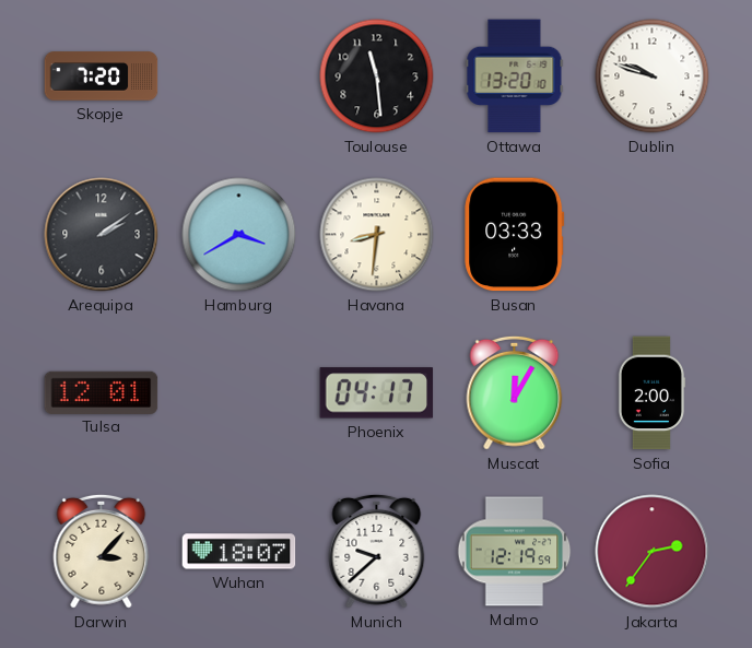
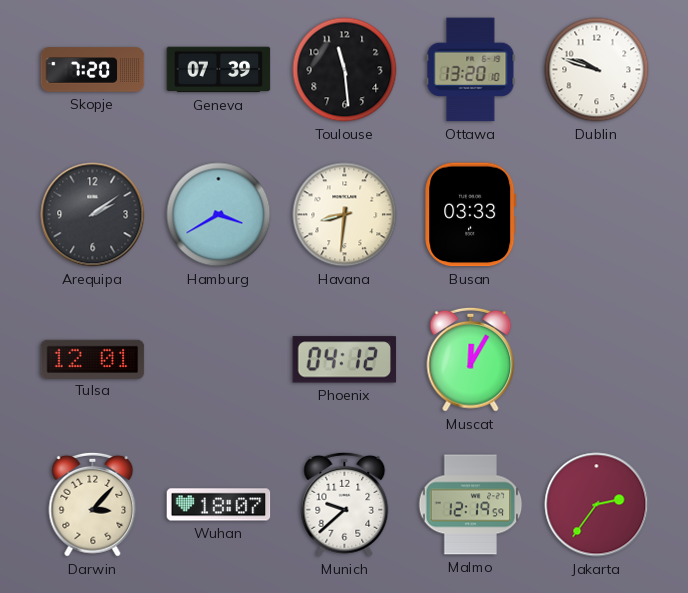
Geneva: none -> 07:39 (219, 70)
Phoenix: 04:17 -> 04:12 (345, 360)
Sofia: 2:00 -> none (651, 393)
